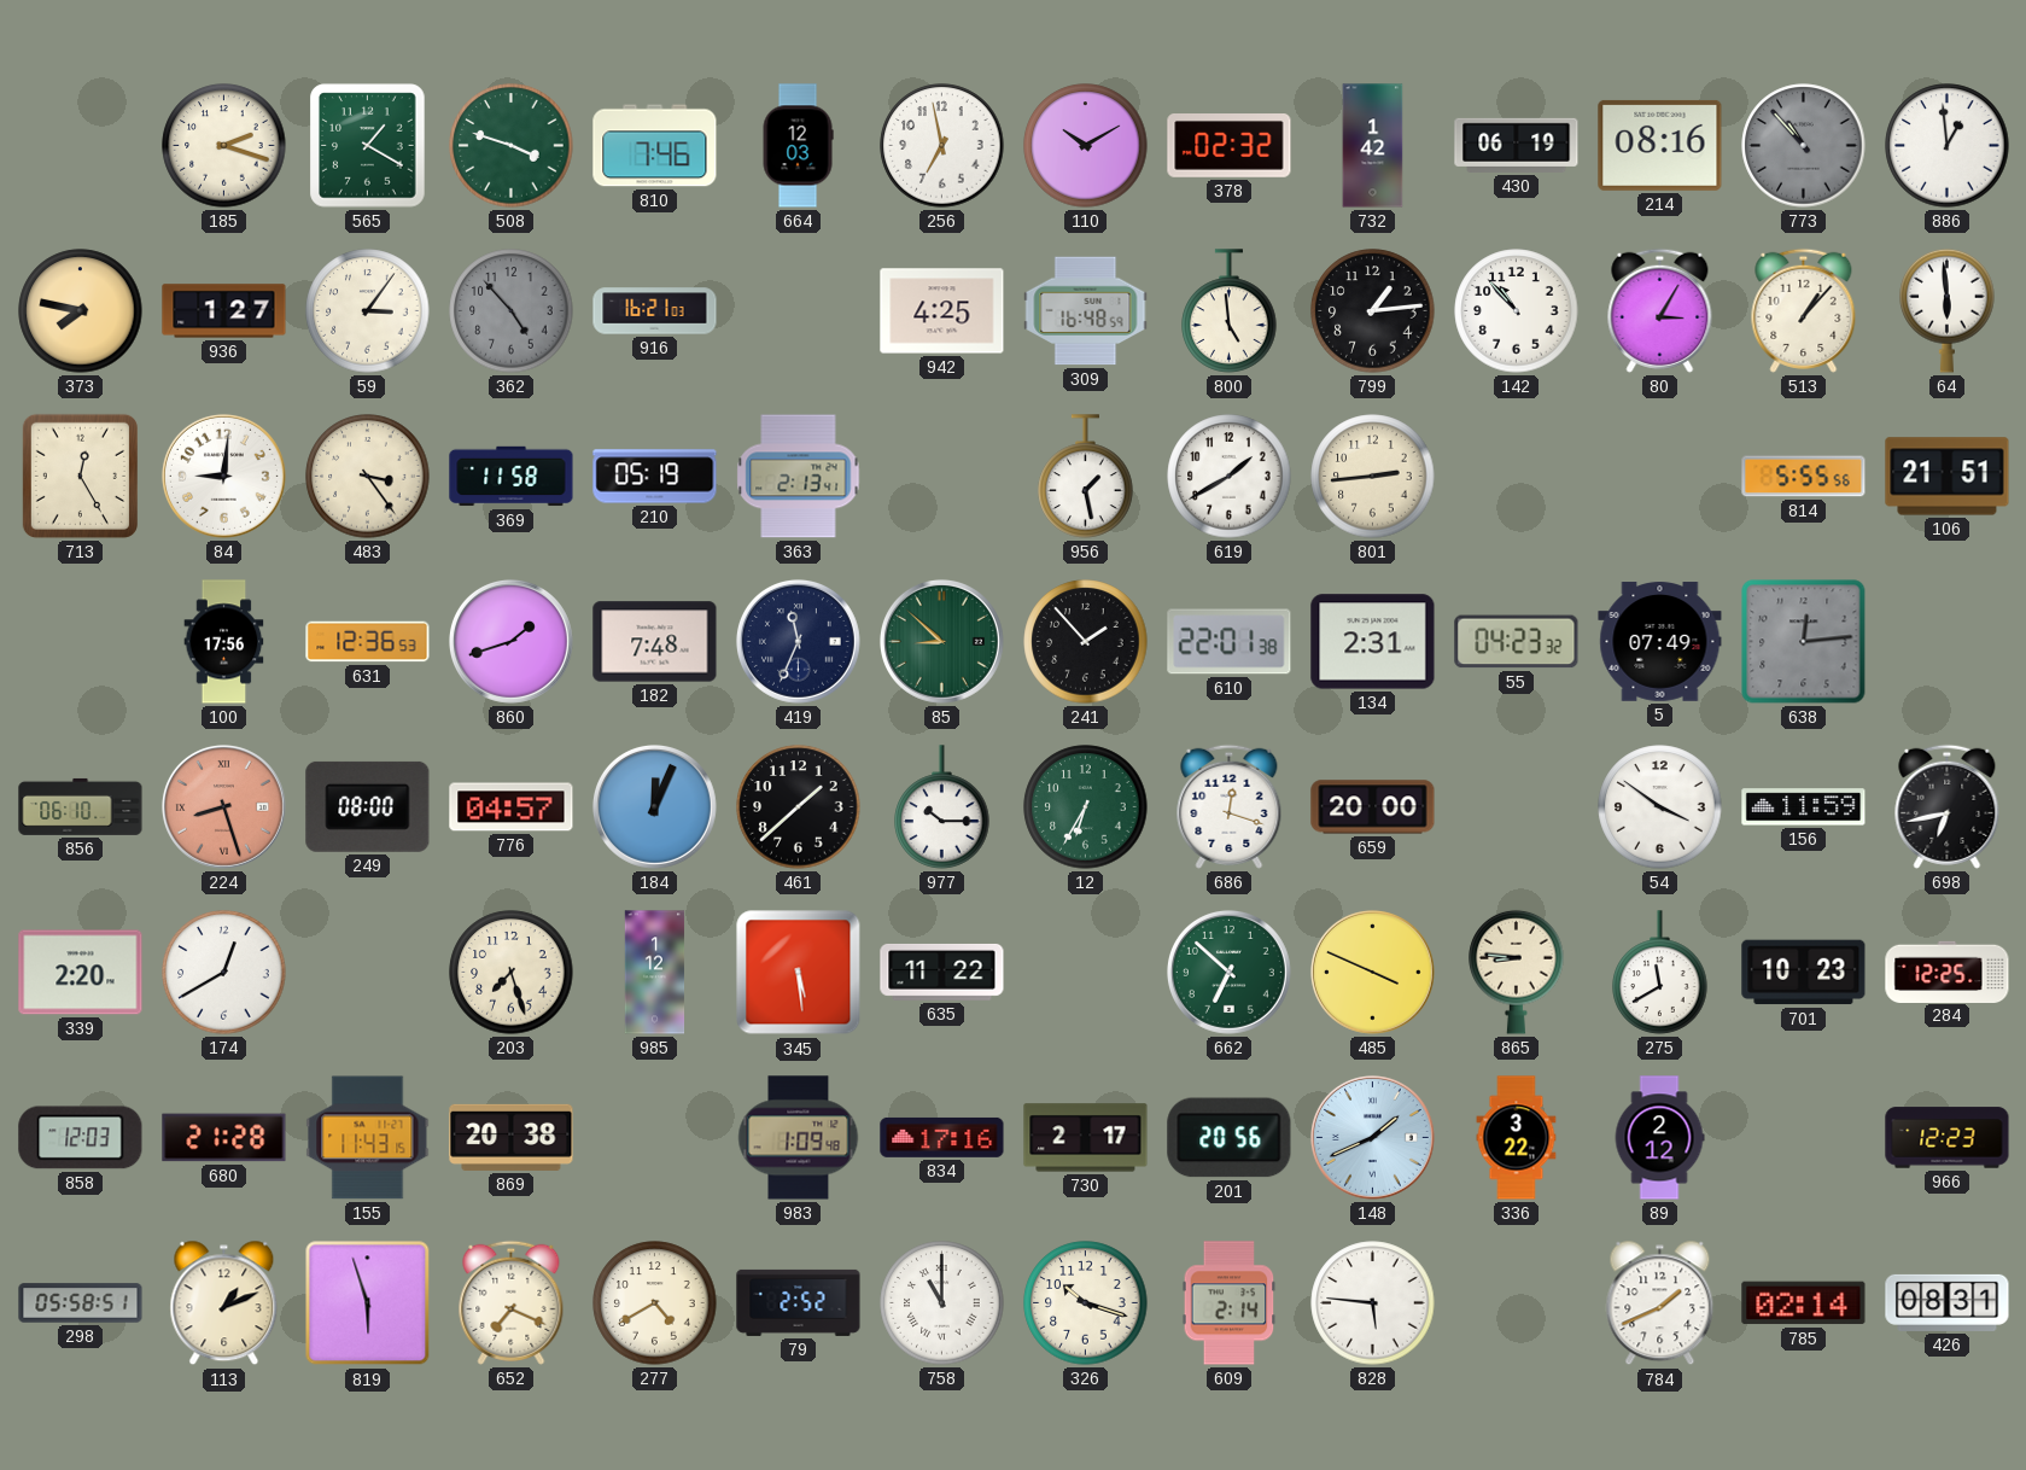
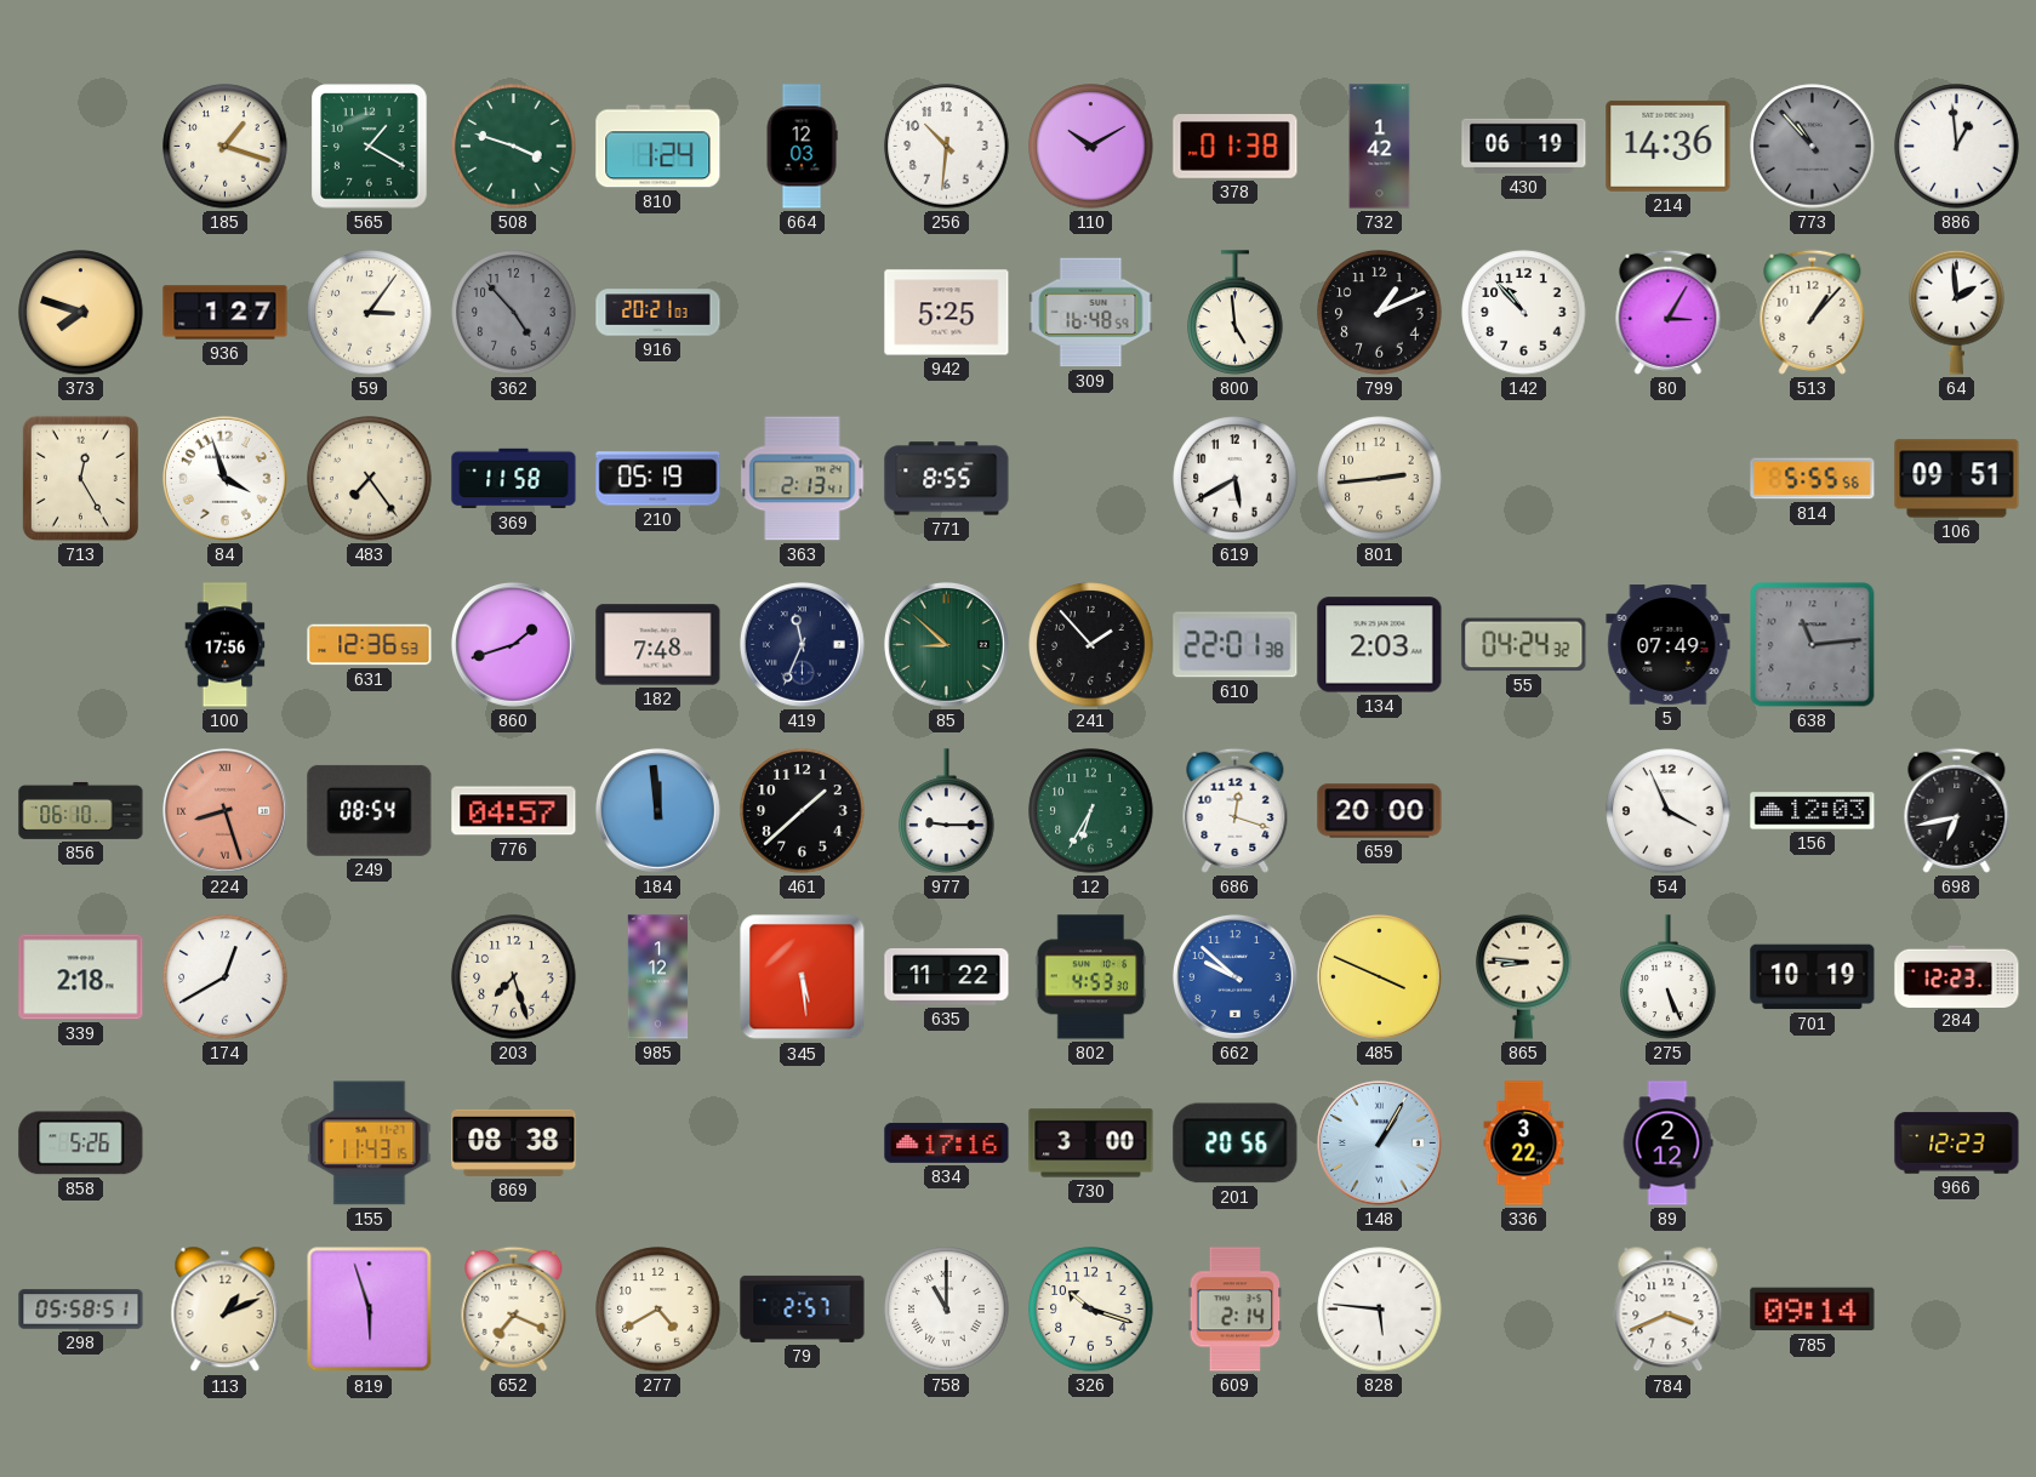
185: 2:18 -> 1:18 (226, 147)
810: 7:46 -> 1:24 (658, 147)
256: 6:58 -> 10:31 (947, 147)
378: 02:32 -> 01:38 (1236, 147)
214: 08:16 -> 14:36 (1669, 146)
373: 7:47 -> 7:48 (81, 313)
916: 16:21 -> 20:21 (658, 313)
942: 4:25 -> 5:25 (947, 313)
799: 1:14 -> 1:11 (1380, 313)
64: 5:59 -> 1:59 (1957, 312)
84: 9:01 -> 3:57 (224, 478)
483: 3:24 -> 7:24 (370, 479)
771: none -> 8:55 (947, 479)
956: 1:28 -> none (1086, 477)
619: 1:40 -> 5:40 (1236, 479)
106: 21:51 -> 09:51 (1957, 479)
134: 2:31 -> 2:03 (1380, 645)
55: 04:23 -> 04:24 (1524, 645)
638: 12:14 -> 11:14 (1813, 645)
249: 08:00 -> 08:54 (370, 810)
184: 12:04 -> 11:59 (657, 810)
977: 10:15 -> 9:15 (947, 811)
54: 3:51 -> 3:56 (1669, 811)
156: 11:59 -> 12:03 (1813, 811)
339: 2:20 -> 2:18 (81, 977)
802: none -> 4:53 (1091, 977)
662: 6:52 -> 9:52 (1234, 976)
662 dial: green -> blue (1234, 976)
275: 11:40 -> 5:26 (1669, 977)
701: 10:23 -> 10:19 (1813, 977)
284: 12:25 -> 12:23 (1957, 976)
858: 12:03 -> 5:26 (81, 1144)
680: 21:28 -> none (224, 1138)
869: 20:38 -> 08:38 (514, 1142)
983: 1:09 -> none (799, 1138)
730: 2:17 -> 3:00 (1091, 1144)
148: 1:41 -> 1:05 (1379, 1142)
79: 2:52 -> 2:57 (803, 1308)
784: 1:41 -> 3:41 (1669, 1310)
785: 02:14 -> 09:14 (1813, 1310)
426: 08:31 -> none (1948, 1302)
